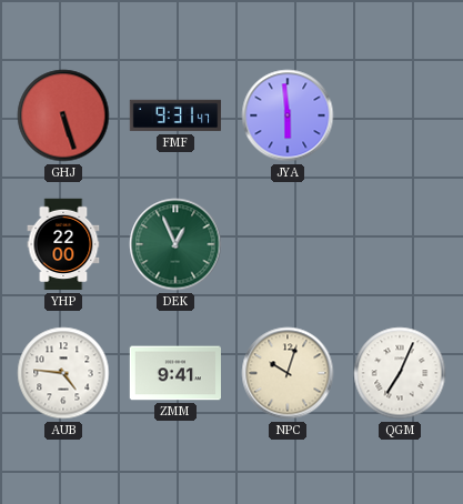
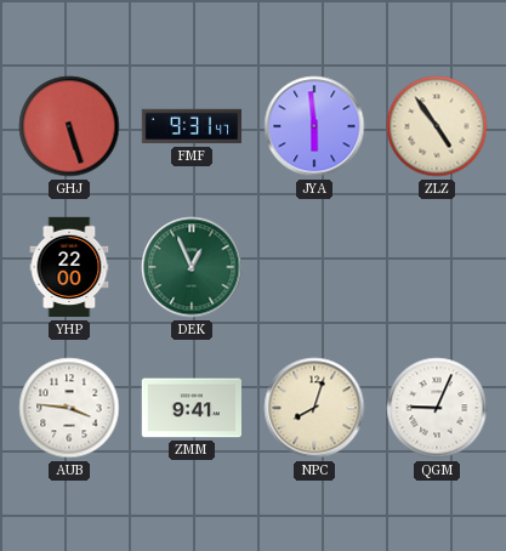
ZLZ: none -> 4:54 (437, 126)
AUB: 4:46 -> 3:46 (69, 408)
NPC: 10:03 -> 8:03 (314, 408)
QGM: 7:04 -> 9:04 (437, 408)
